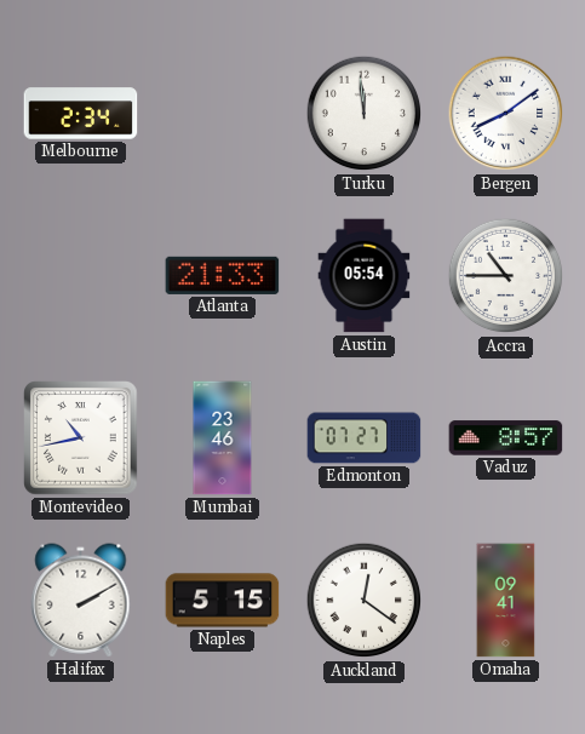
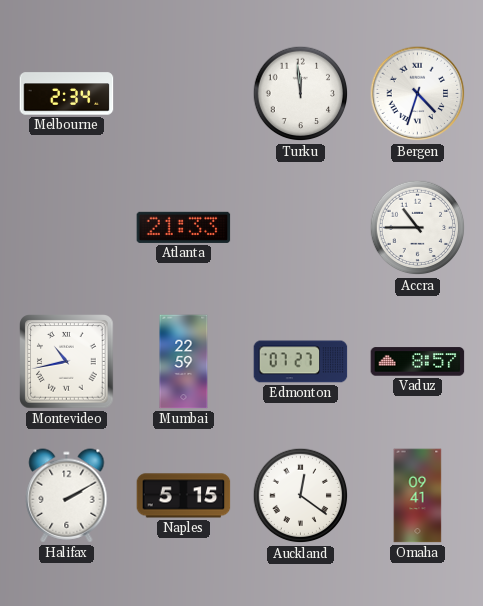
Bergen: 8:09 -> 4:33 (418, 94)
Austin: 05:54 -> none (365, 276)
Mumbai: 23:46 -> 22:59 (184, 362)
